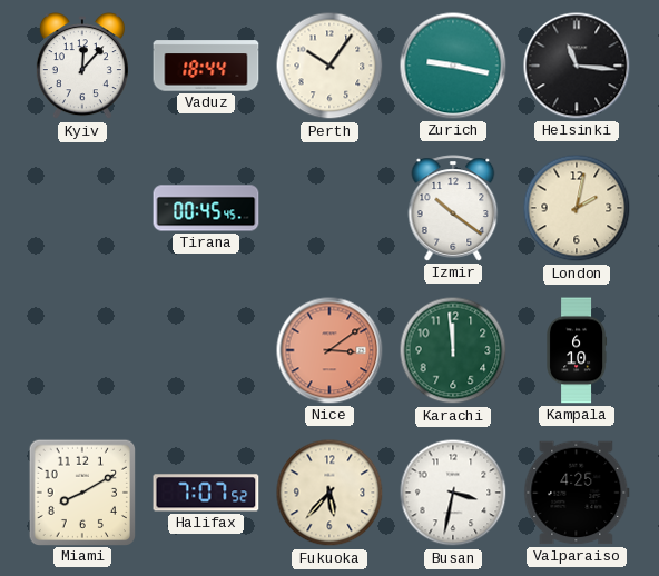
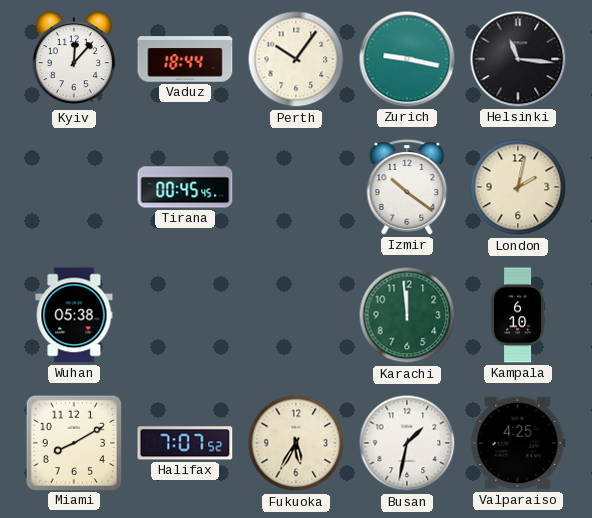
Wuhan: none -> 05:38 (74, 315)
Nice: 3:09 -> none (329, 350)
Fukuoka: 5:37 -> 5:35 (296, 443)
Busan: 3:32 -> 1:32 (407, 443)
